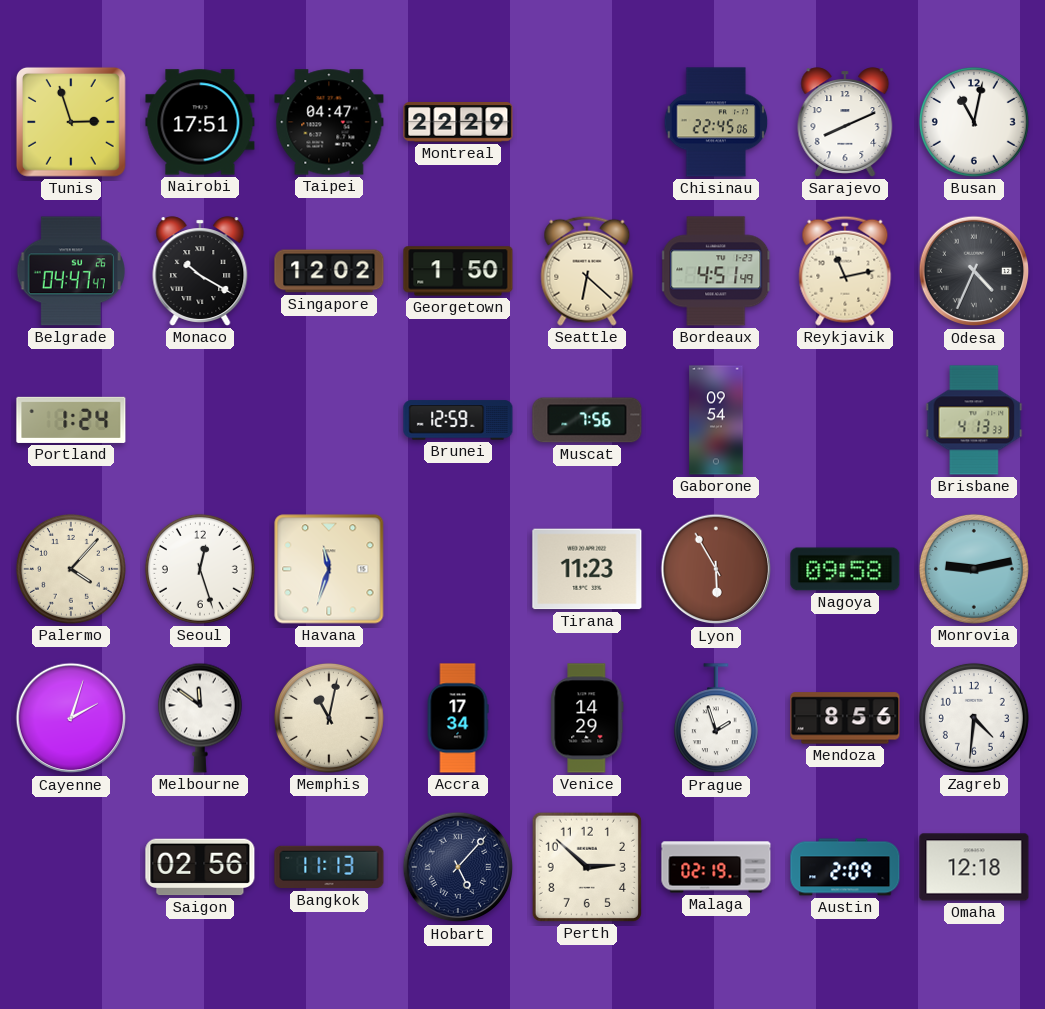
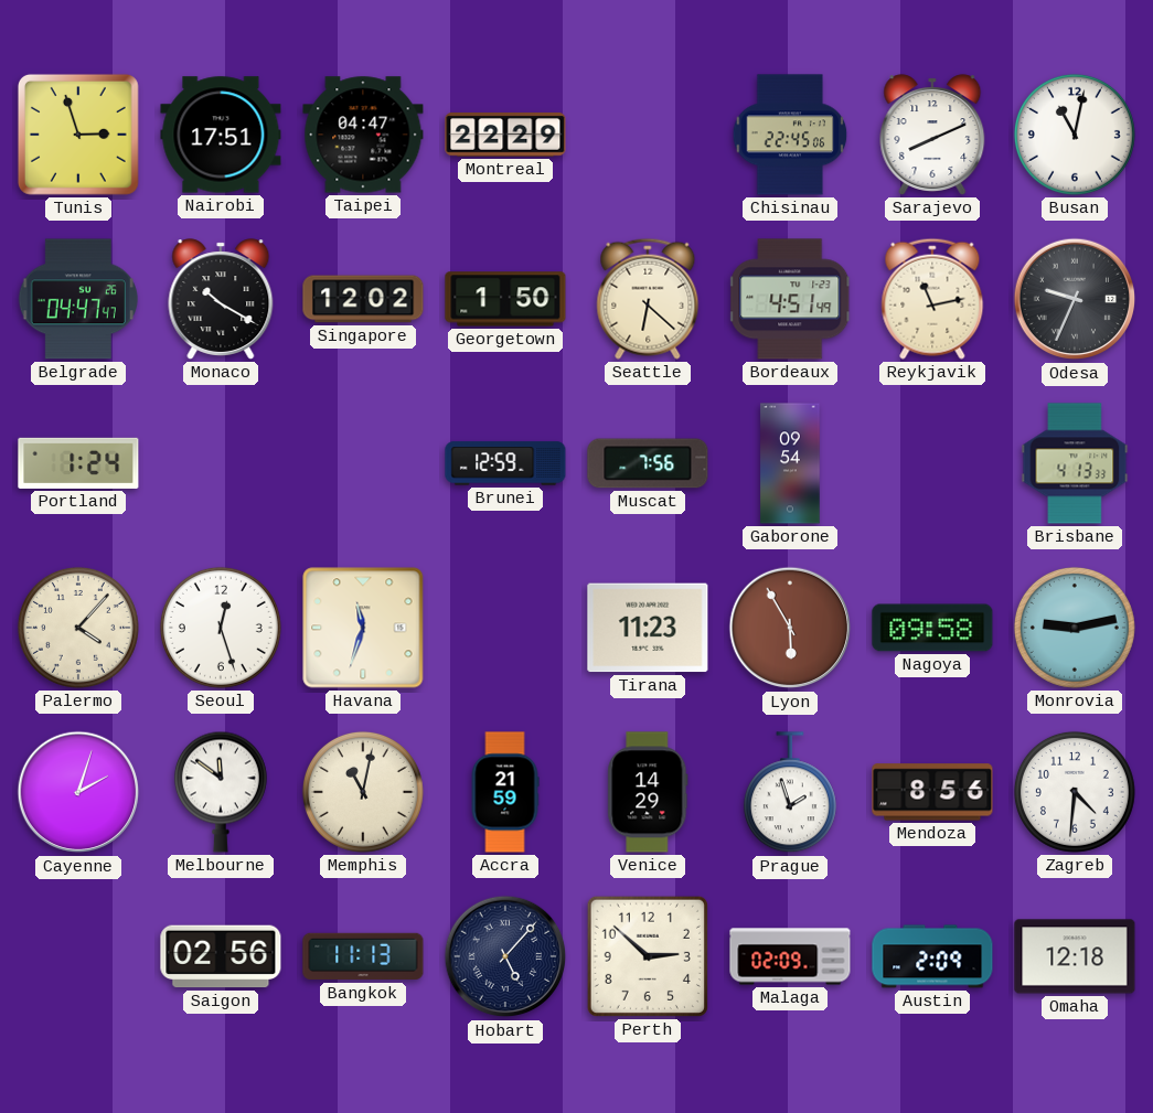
Odesa: 4:34 -> 9:34 (1075, 299)
Accra: 17:34 -> 21:59 (505, 792)
Malaga: 02:19 -> 02:09 (790, 956)
